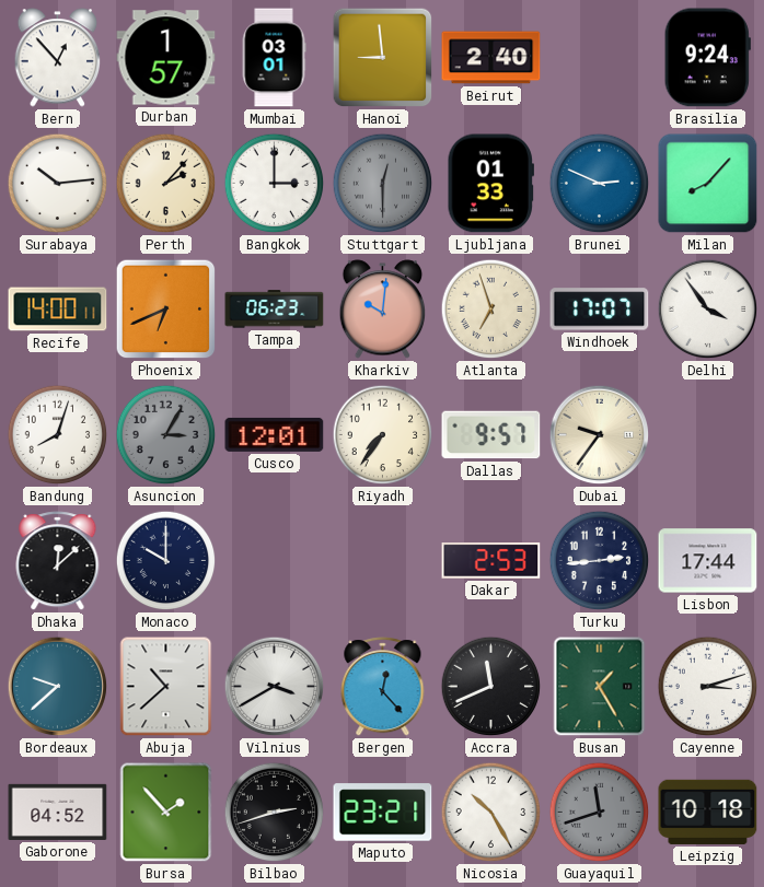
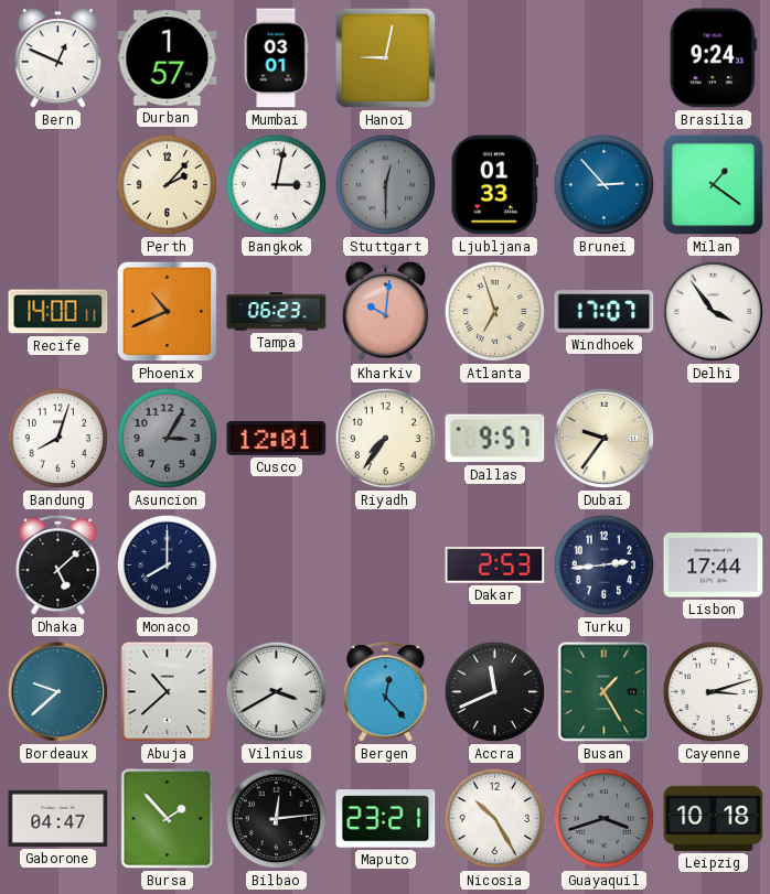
Bern: 12:53 -> 12:49 (58, 58)
Hanoi: 8:59 -> 9:02 (386, 58)
Beirut: 2:40 -> none (491, 58)
Surabaya: 10:14 -> none (58, 184)
Bangkok: 3:00 -> 3:02 (277, 185)
Brunei: 2:49 -> 2:53 (605, 185)
Milan: 8:07 -> 1:21 (714, 185)
Phoenix: 6:41 -> 10:41 (168, 312)
Dhaka: 12:08 -> 5:08 (58, 566)
Monaco: 10:00 -> 8:00 (168, 566)
Gaborone: 04:52 -> 04:47 (58, 818)
Bilbao: 2:42 -> 12:14 (277, 819)
Guayaquil: 11:42 -> 3:42 (605, 819)
